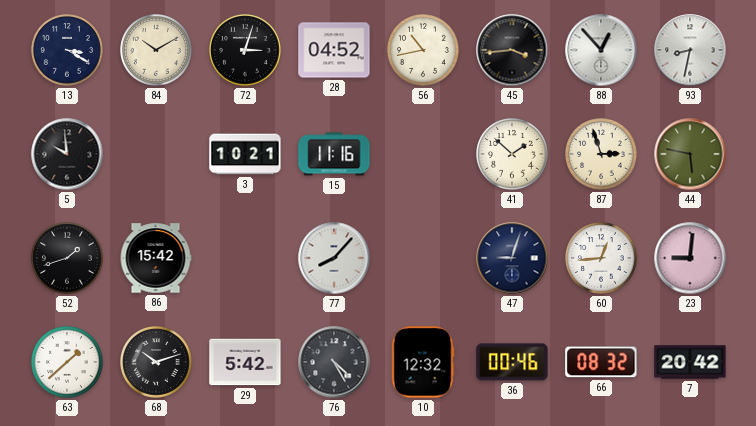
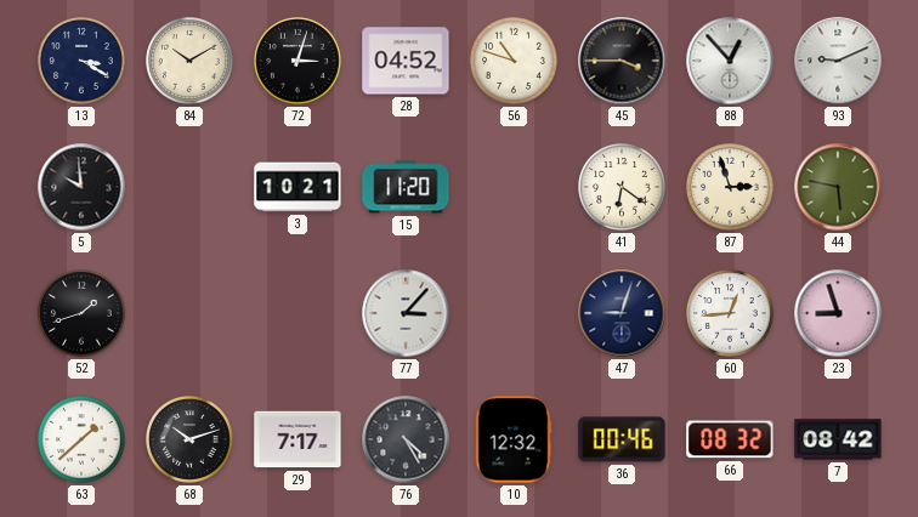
56: 10:43 -> 10:48 (515, 62)
45: 3:44 -> 3:45 (622, 61)
93: 8:32 -> 9:11 (838, 61)
15: 11:16 -> 11:20 (406, 187)
41: 1:52 -> 6:21 (623, 188)
86: 15:42 -> none (156, 258)
77: 8:07 -> 3:07 (406, 313)
23: 9:01 -> 8:57 (838, 313)
29: 5:42 -> 7:17 (297, 439)
7: 20:42 -> 08:42 (838, 439)
